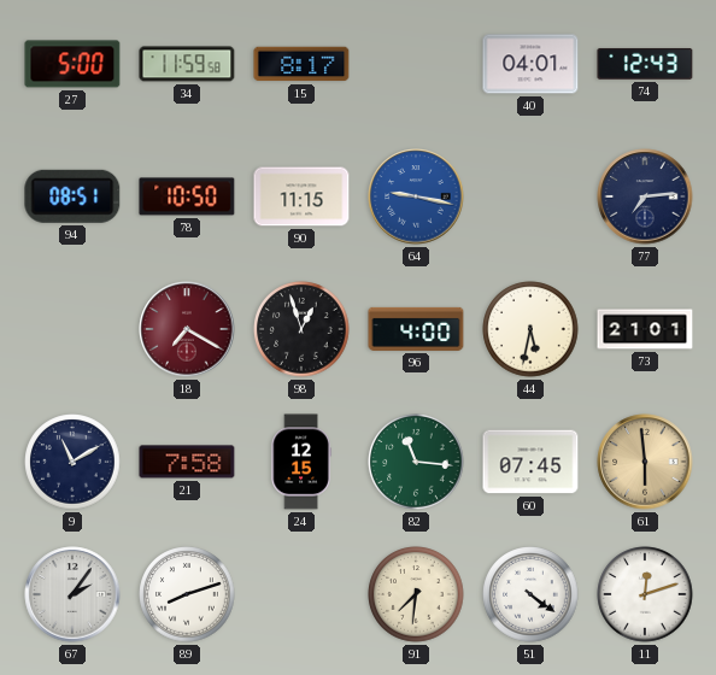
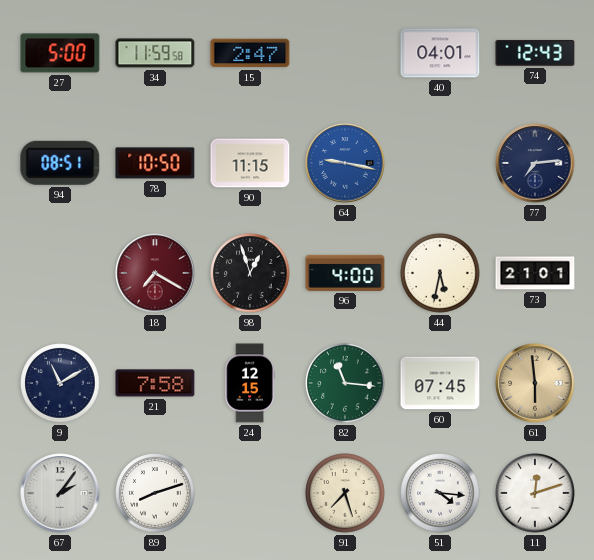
15: 8:17 -> 2:47 (250, 53)
91: 7:31 -> 7:27 (345, 493)
51: 4:21 -> 4:16 (440, 493)
